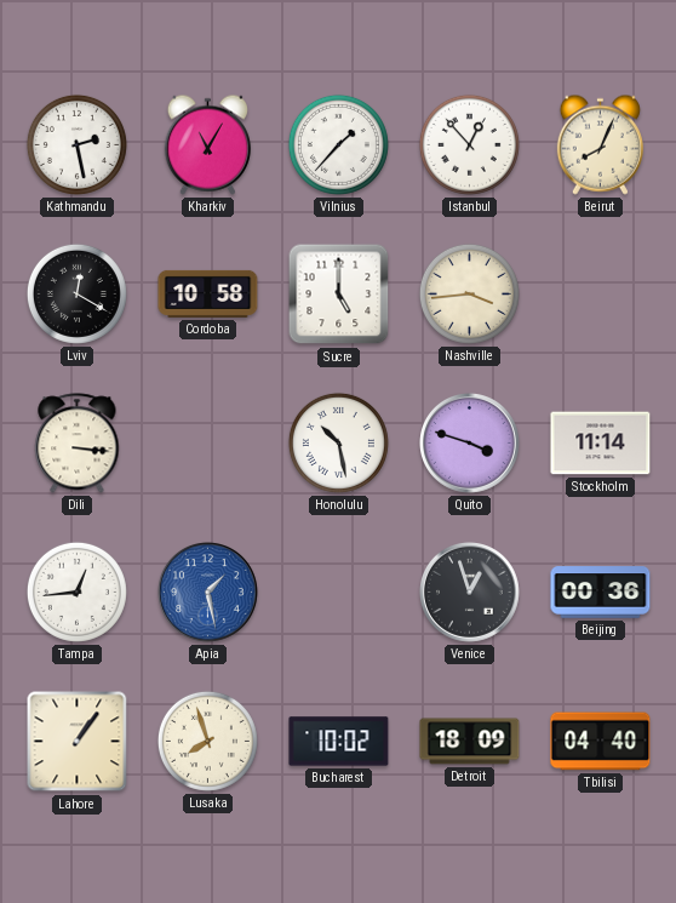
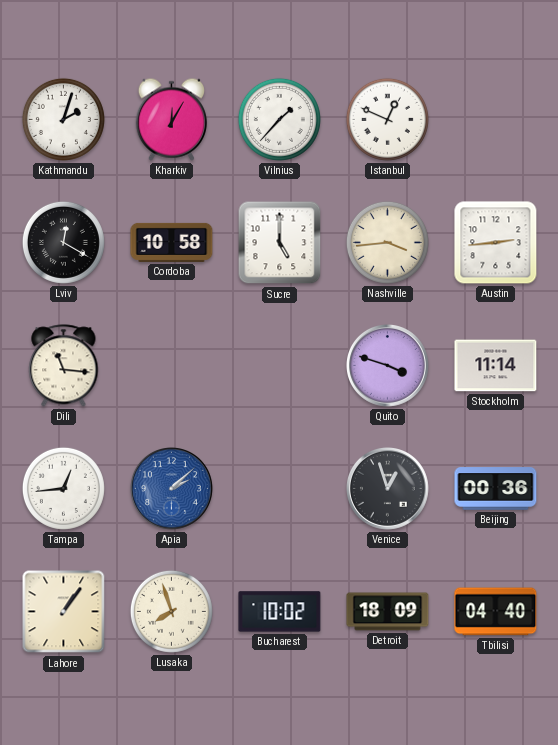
Kathmandu: 2:28 -> 2:03 (63, 119)
Kharkiv: 11:05 -> 12:05 (171, 119)
Istanbul: 12:53 -> 12:49 (387, 119)
Beirut: 8:04 -> none (600, 144)
Austin: none -> 2:44 (496, 243)
Dili: 3:16 -> 11:16 (64, 366)
Honolulu: 10:28 -> none (338, 442)
Apia: 1:28 -> 2:08 (172, 489)
